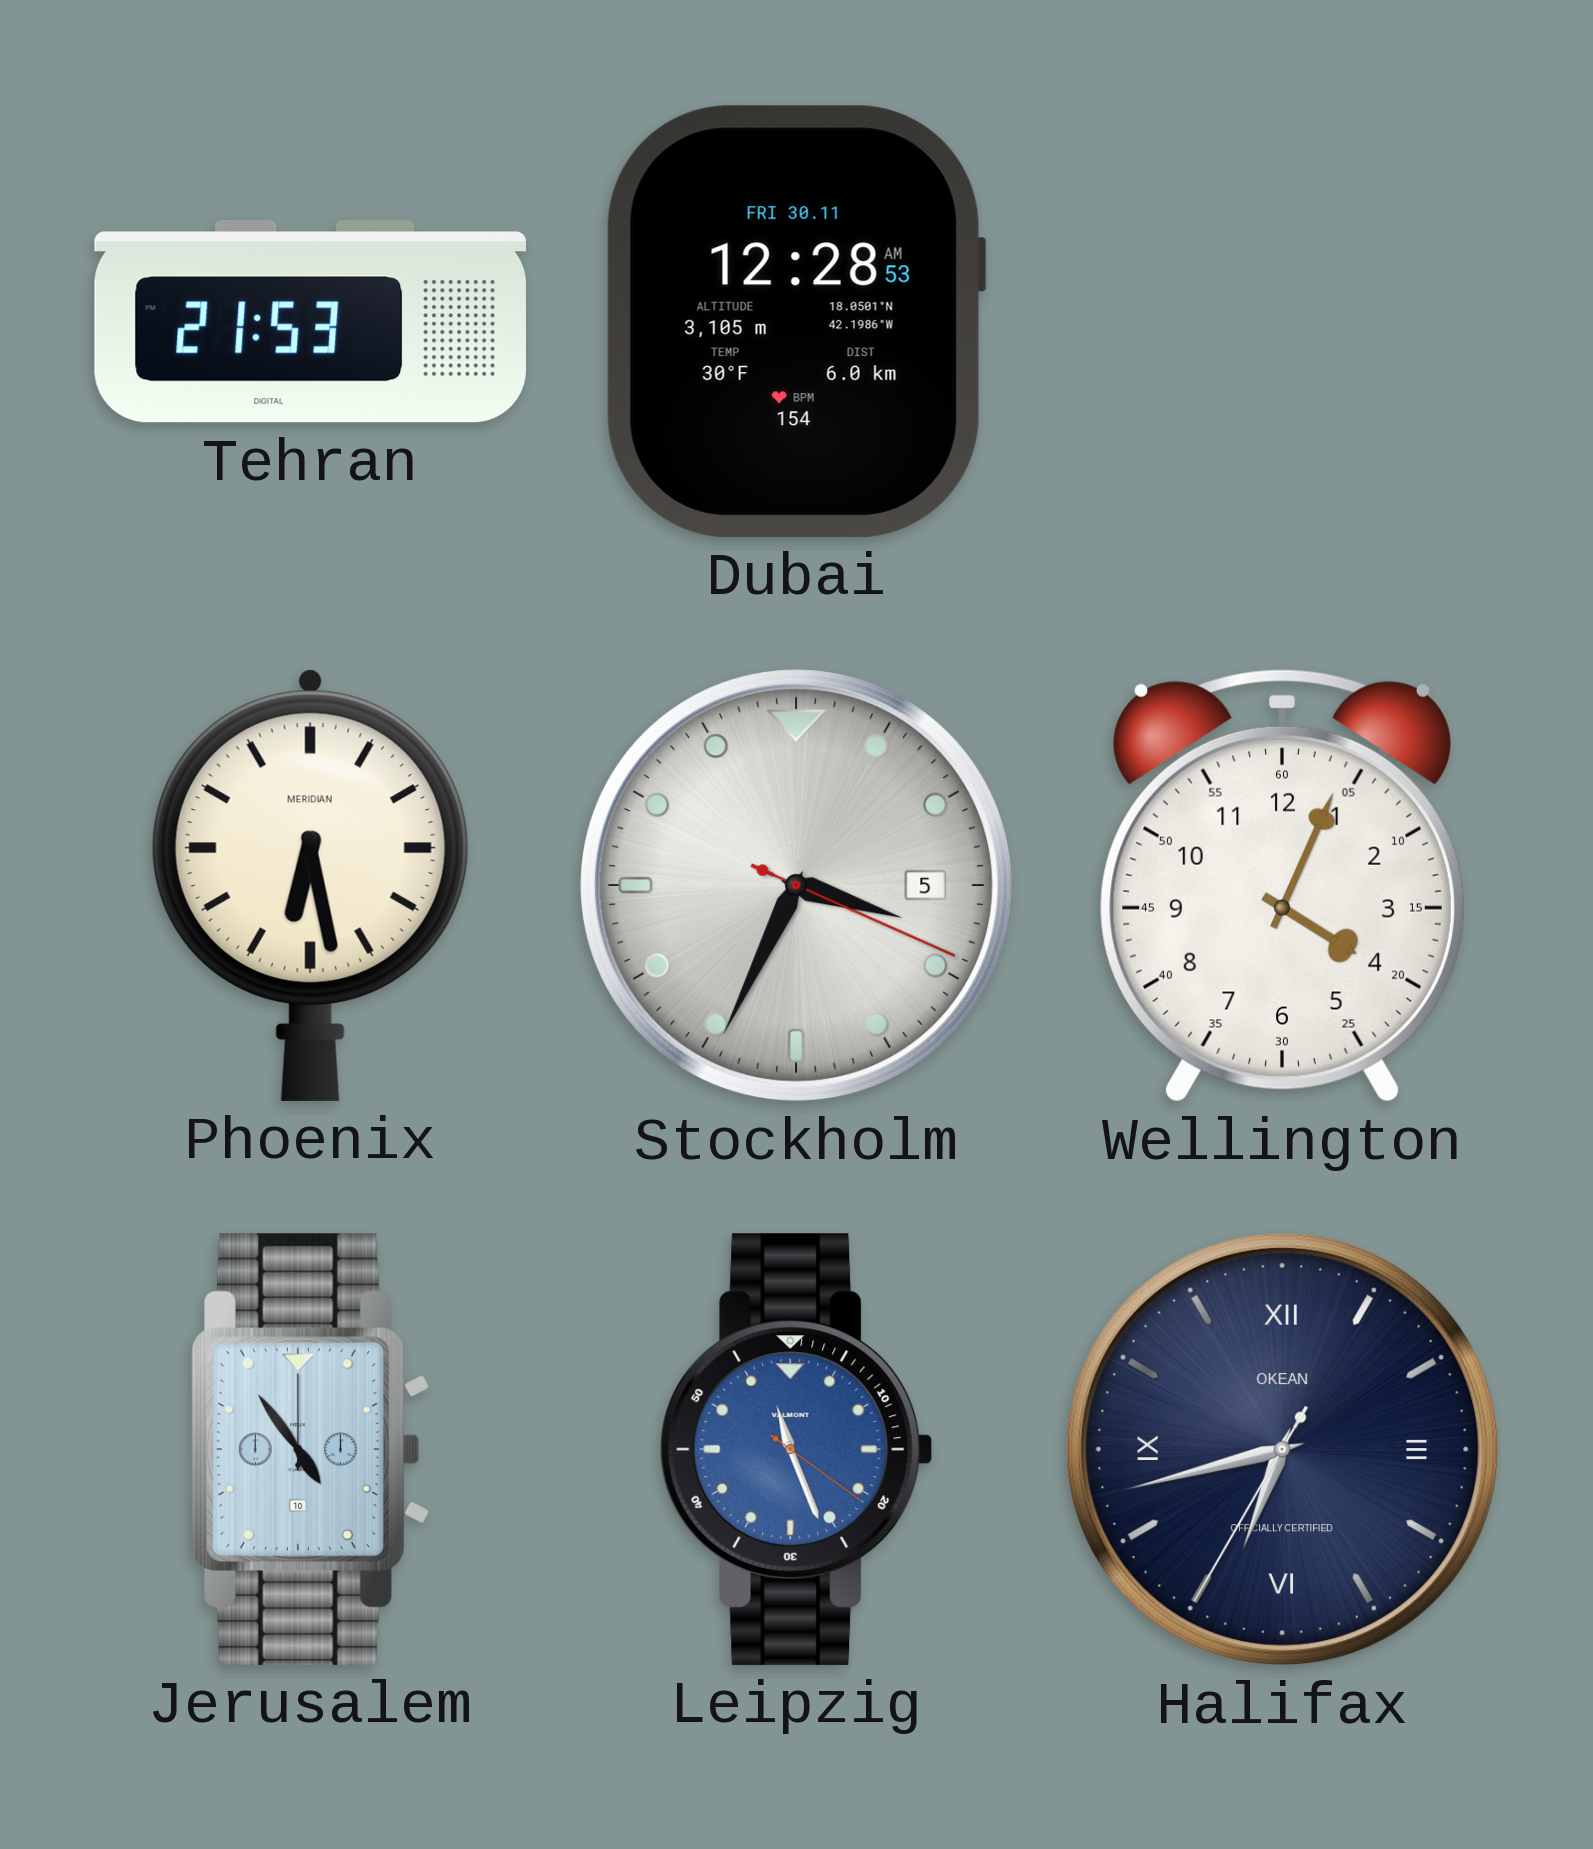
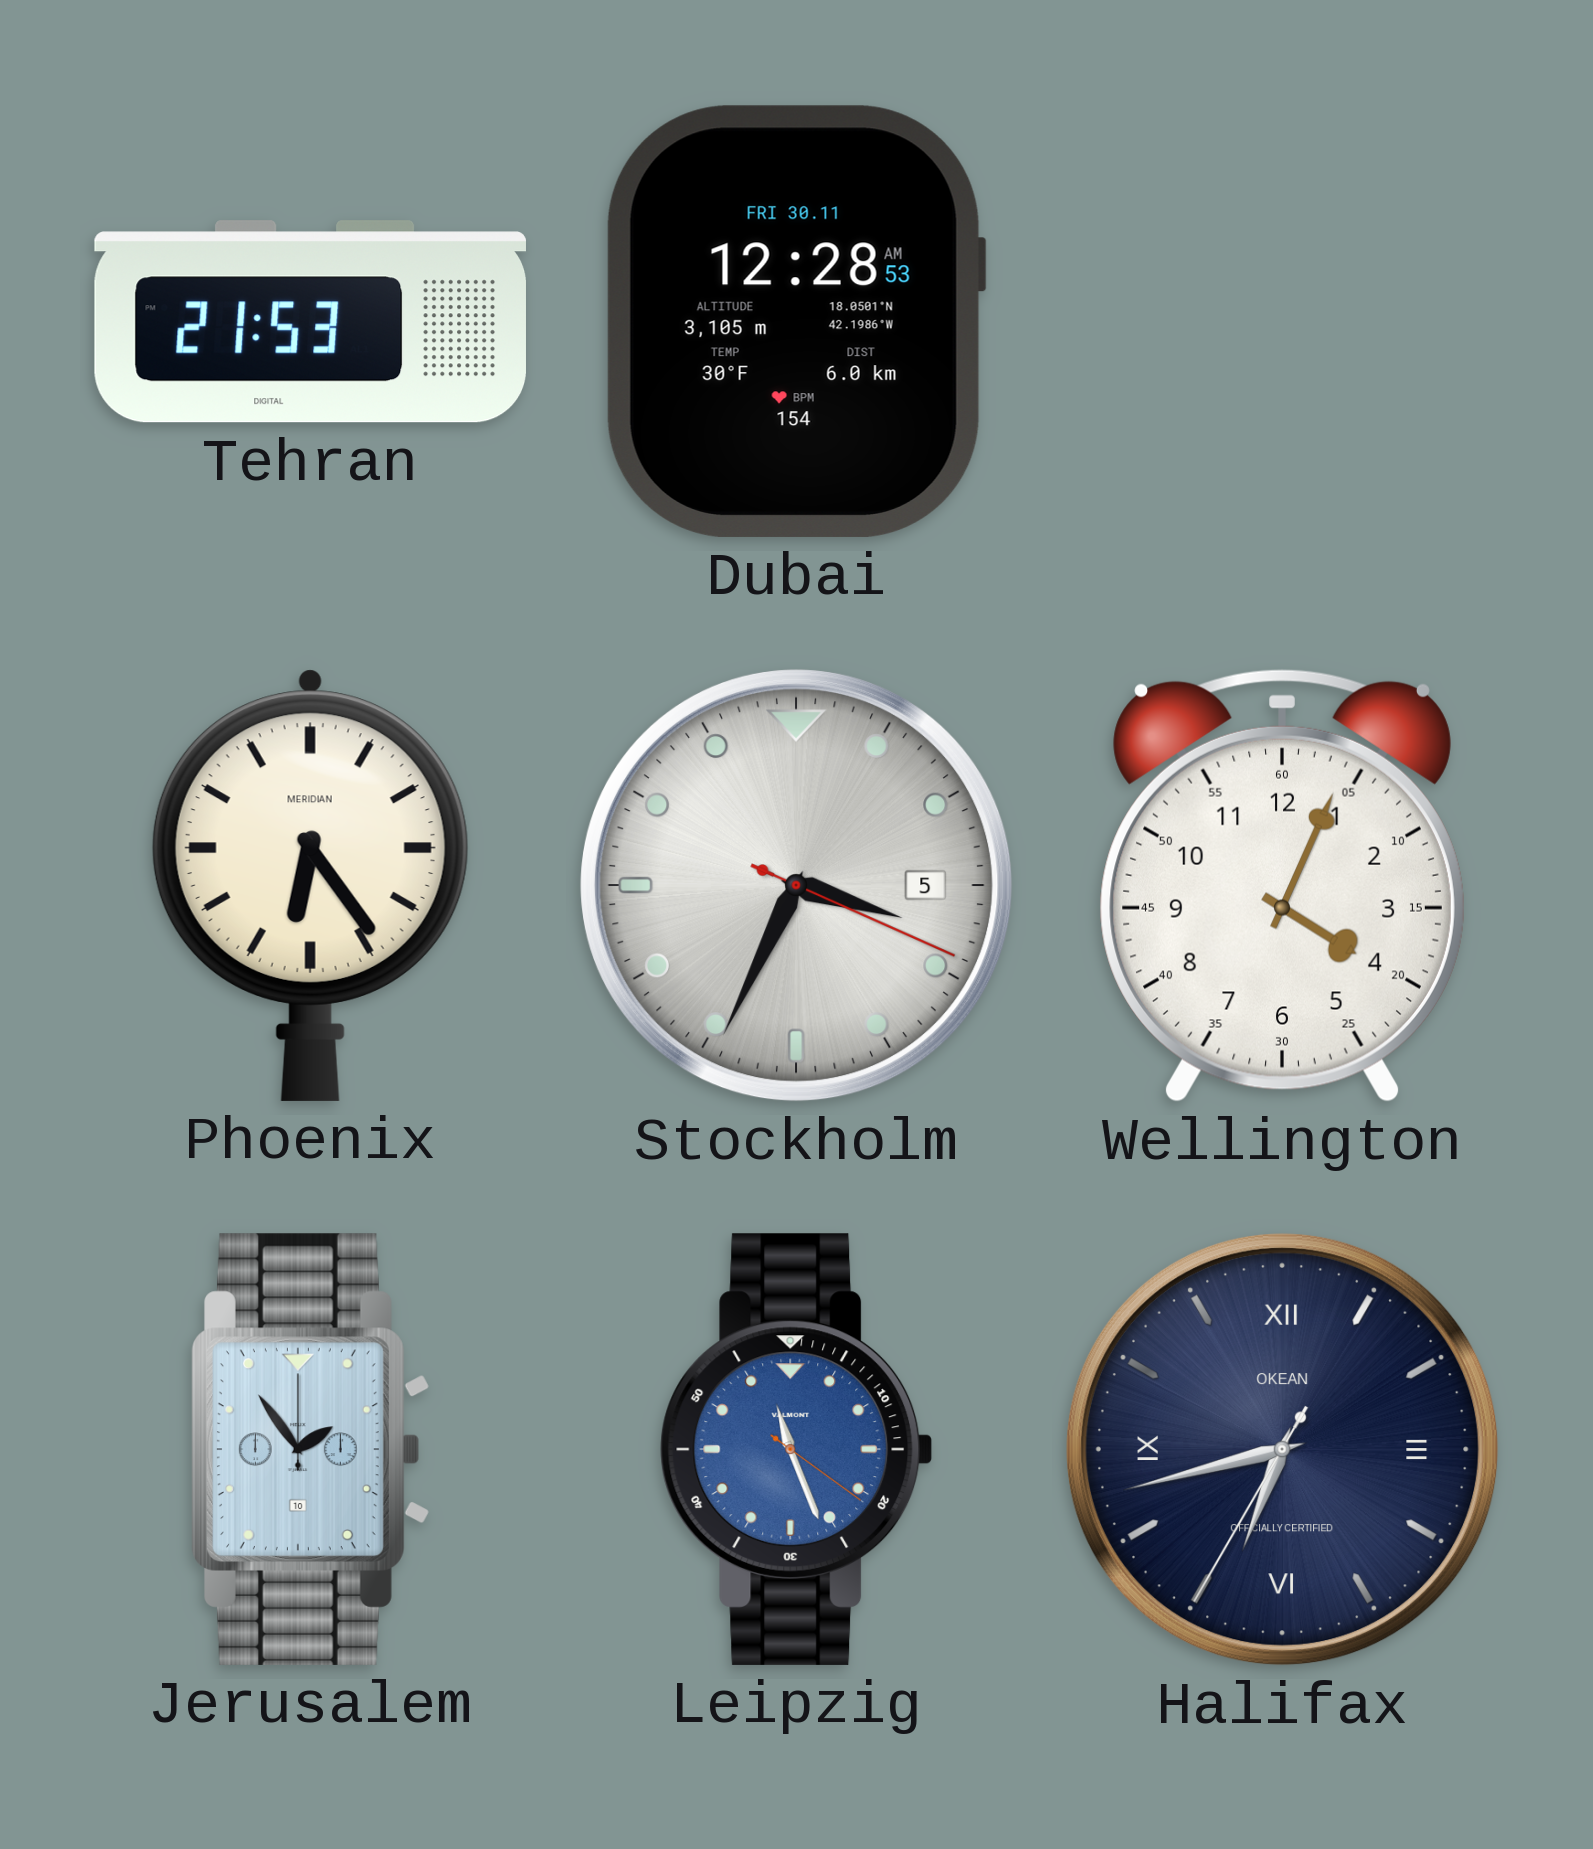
Phoenix: 6:28 -> 6:24 (310, 885)
Jerusalem: 4:54 -> 1:54 (310, 1449)
